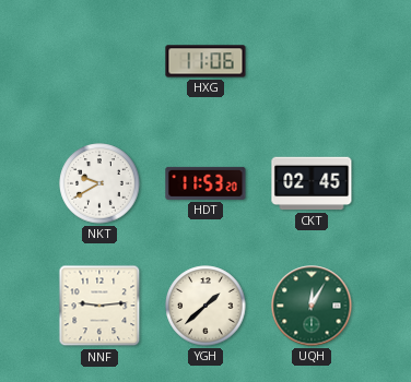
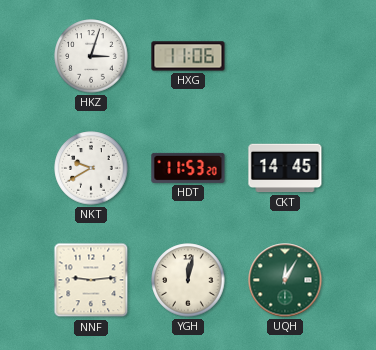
HKZ: none -> 3:03 (91, 56)
CKT: 02:45 -> 14:45 (285, 168)
YGH: 1:38 -> 12:02 (188, 280)
